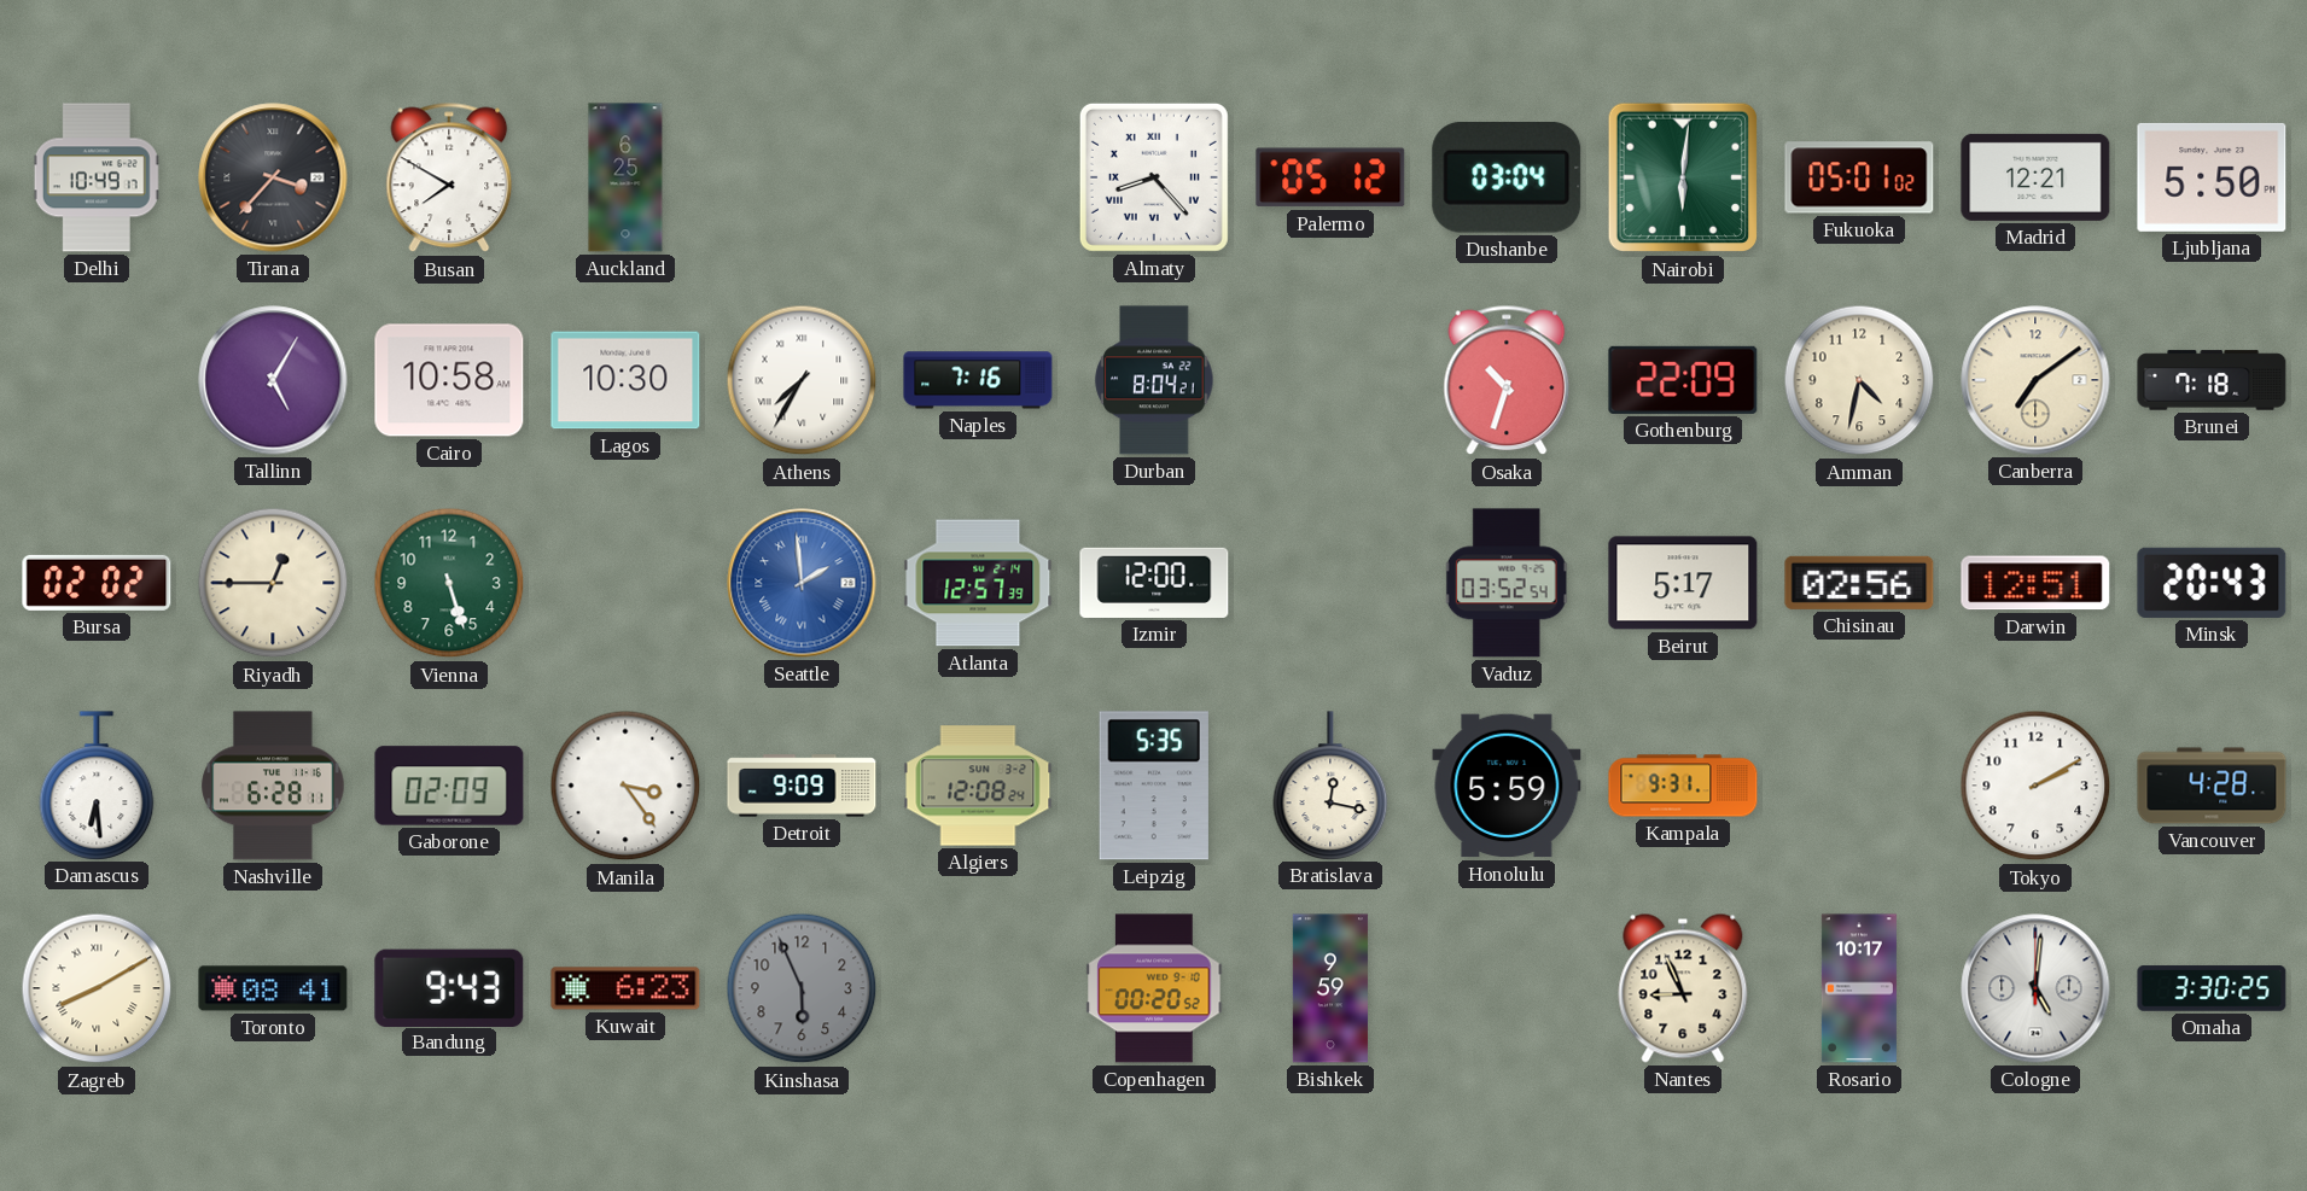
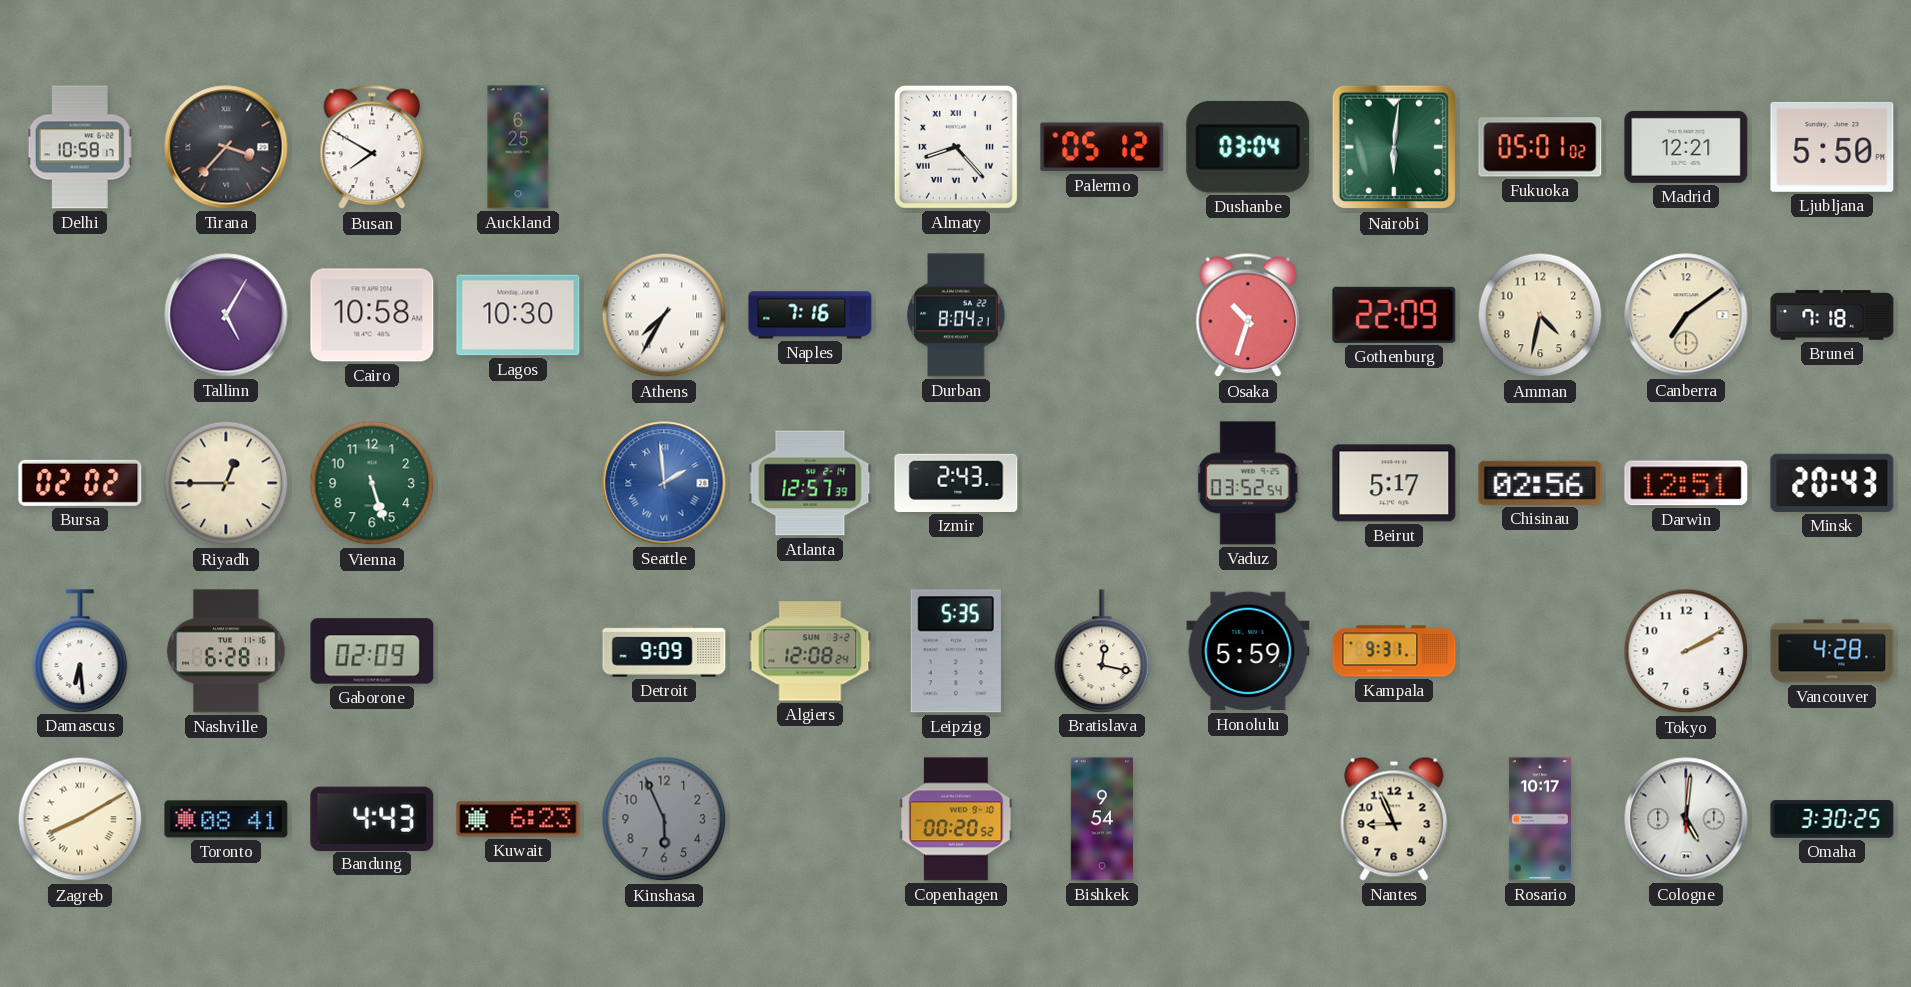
Delhi: 10:49 -> 10:58 (80, 147)
Izmir: 12:00 -> 2:43 (956, 483)
Manila: 3:24 -> none (625, 786)
Bandung: 9:43 -> 4:43 (372, 818)
Bishkek: 9:59 -> 9:54 (1102, 819)
